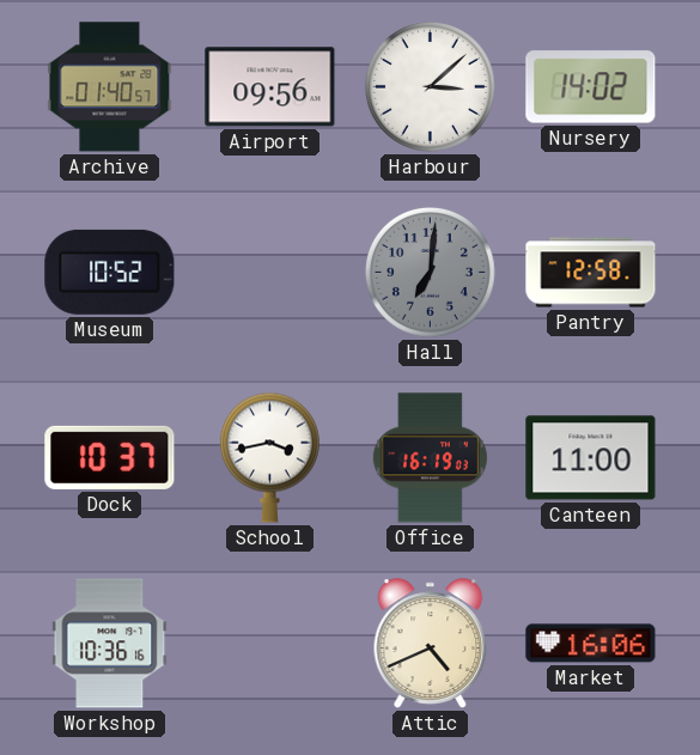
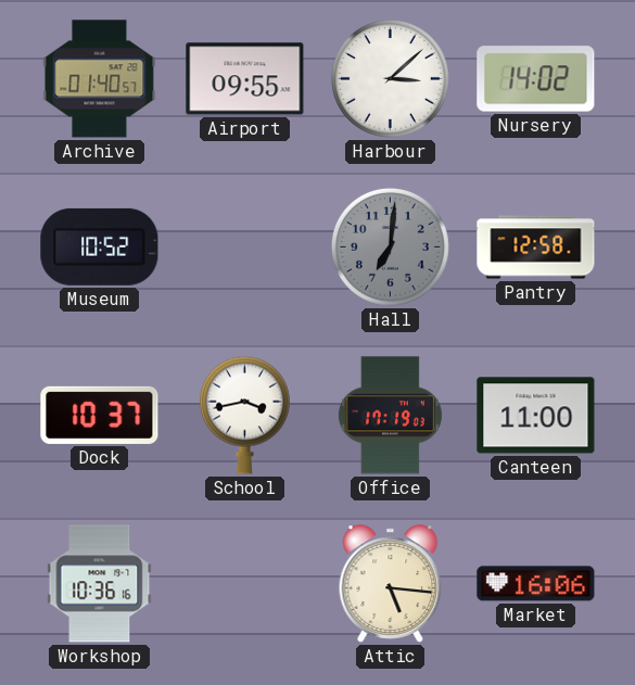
Airport: 09:56 -> 09:55 (245, 79)
Office: 16:19 -> 17:19 (390, 416)
Attic: 4:41 -> 5:16 (391, 584)
